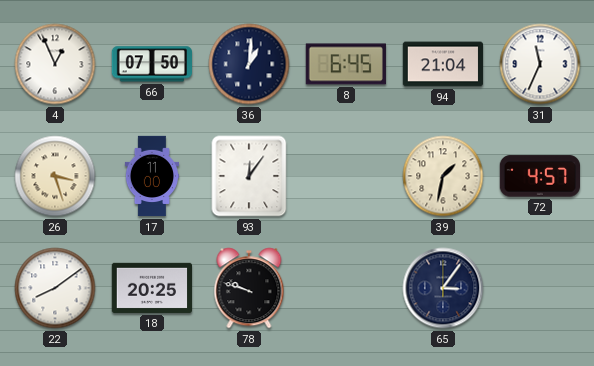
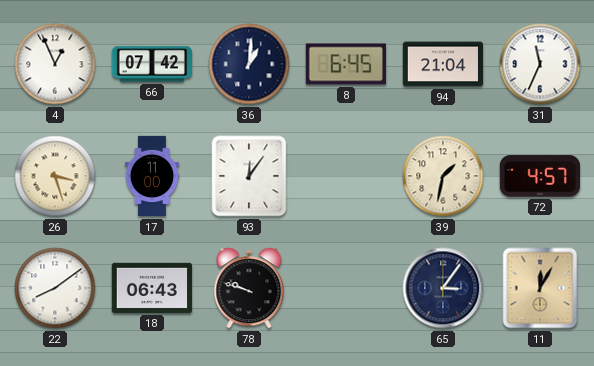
66: 07:50 -> 07:42 (151, 64)
18: 20:25 -> 06:43 (151, 288)
11: none -> 12:05 (540, 288)
